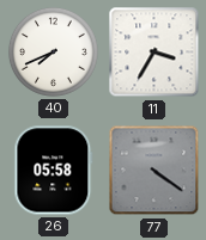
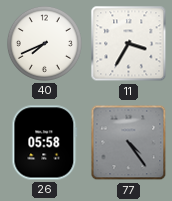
77: 4:21 -> 4:24 (129, 143)
